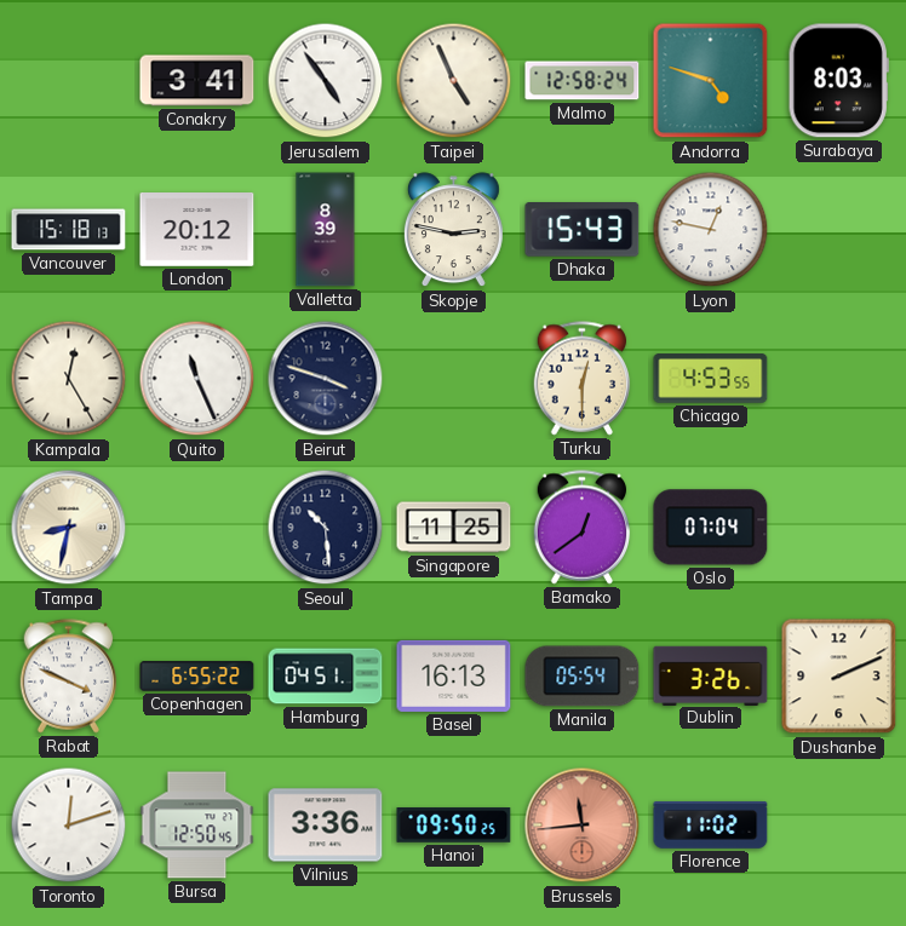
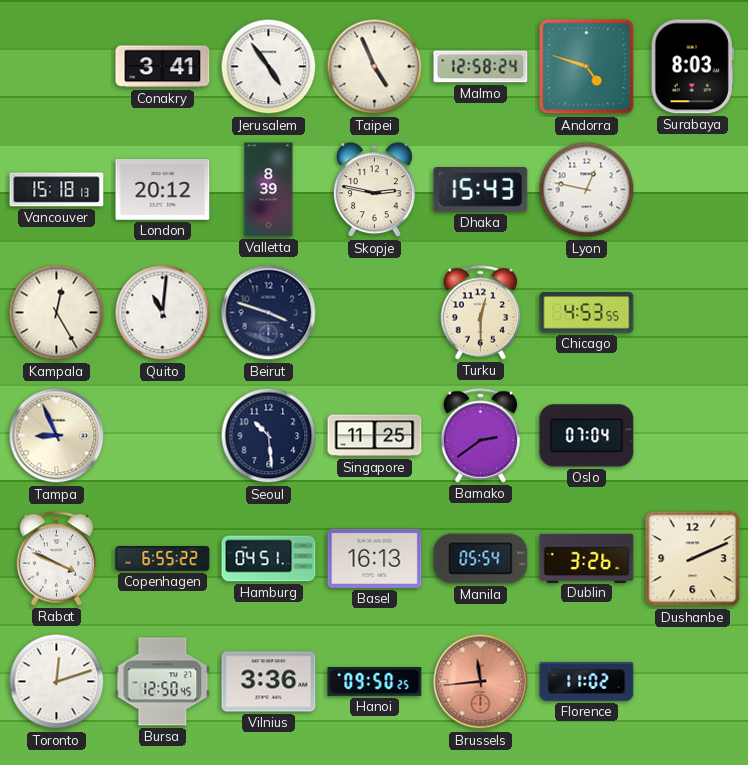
Quito: 11:26 -> 11:01 (163, 313)
Tampa: 8:32 -> 8:56 (57, 436)
Bamako: 12:39 -> 2:39 (481, 436)
